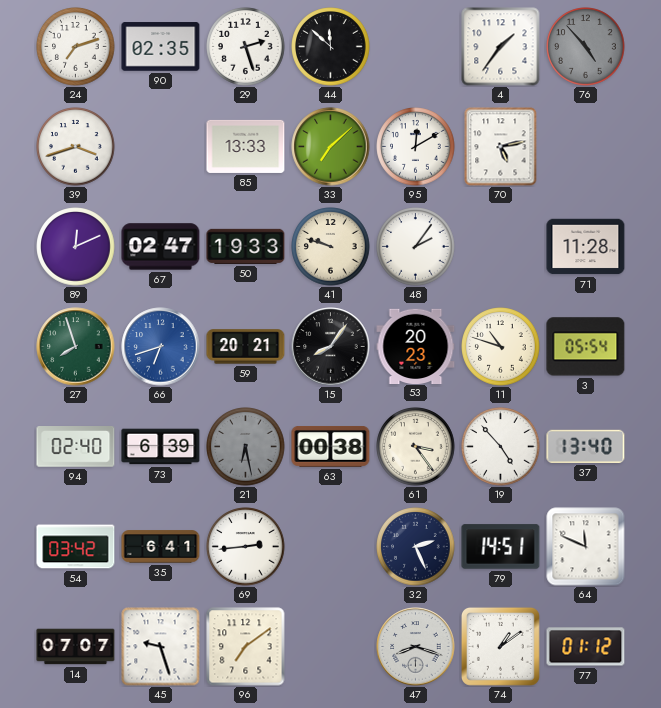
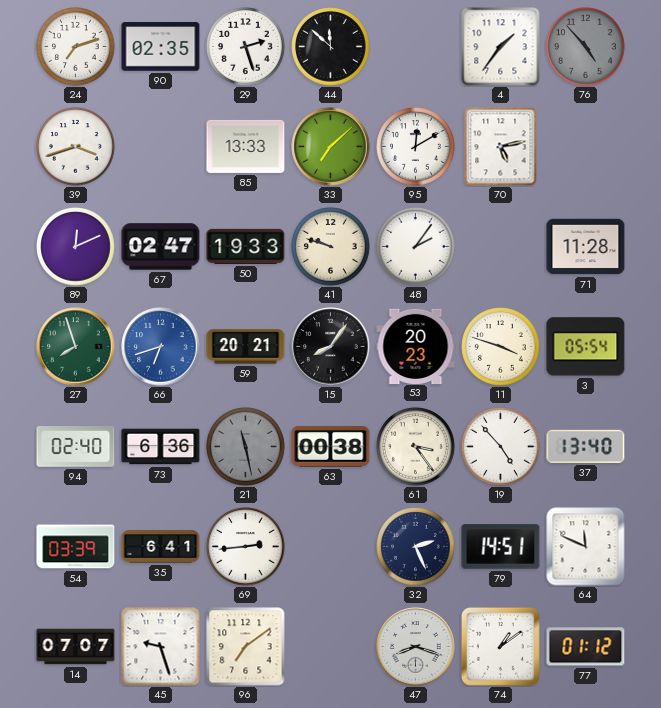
11: 10:48 -> 3:48 (501, 347)
73: 6:39 -> 6:36 (161, 447)
21: 6:28 -> 11:28 (246, 447)
54: 03:42 -> 03:39 (76, 547)
